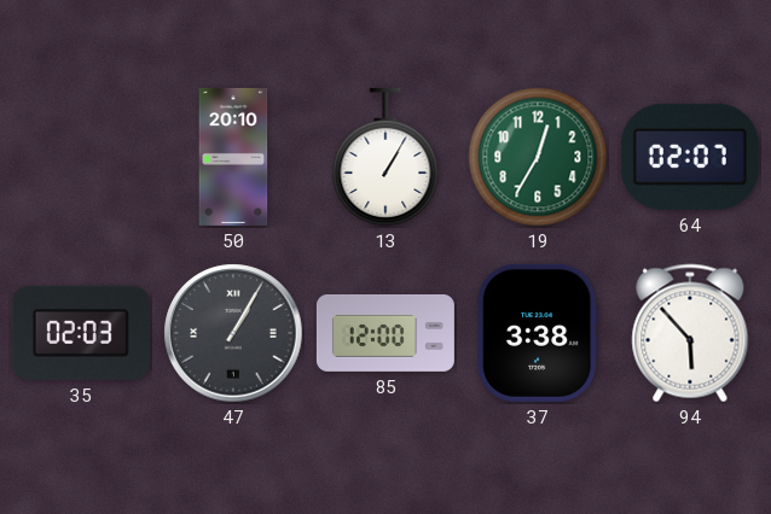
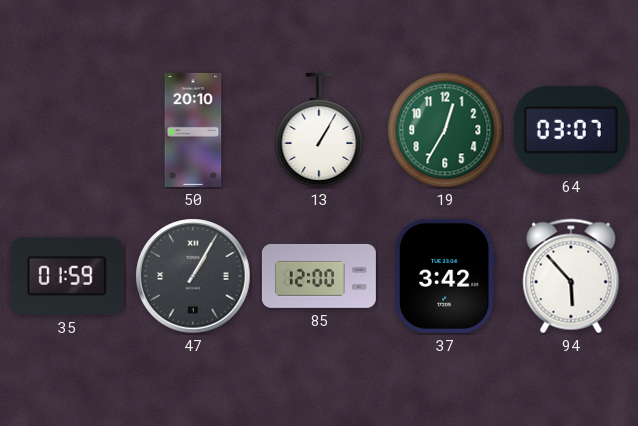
64: 02:07 -> 03:07 (571, 130)
35: 02:03 -> 01:59 (67, 276)
37: 3:38 -> 3:42 (445, 276)
